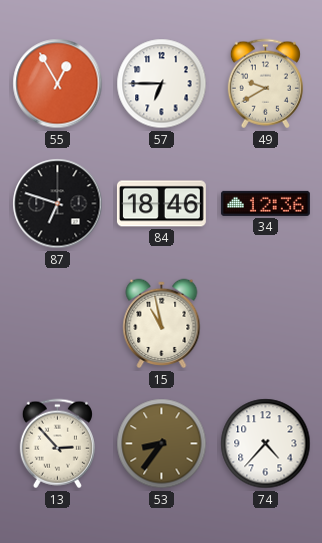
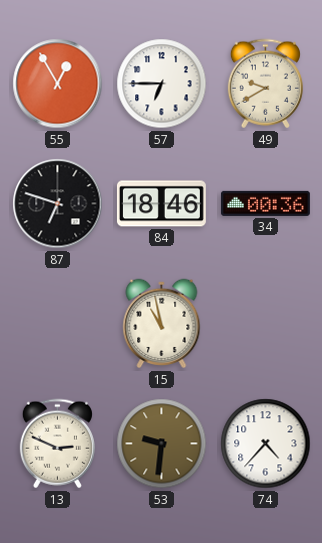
34: 12:36 -> 00:36 (265, 203)
13: 2:53 -> 2:49 (57, 444)
53: 8:36 -> 9:31 (162, 444)
